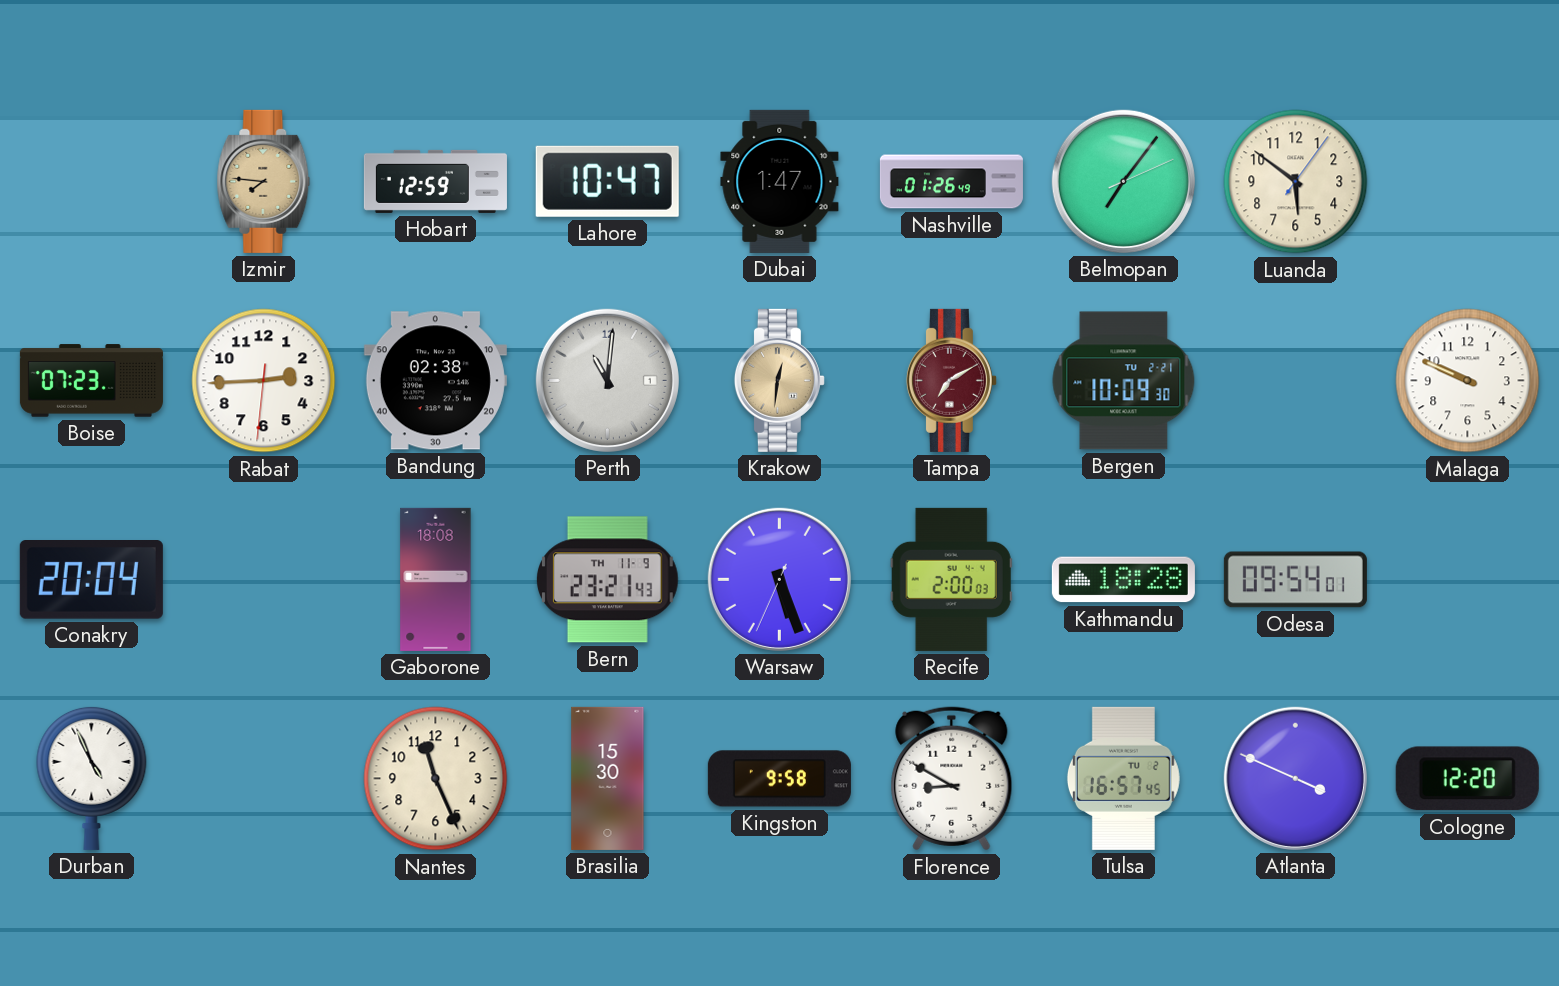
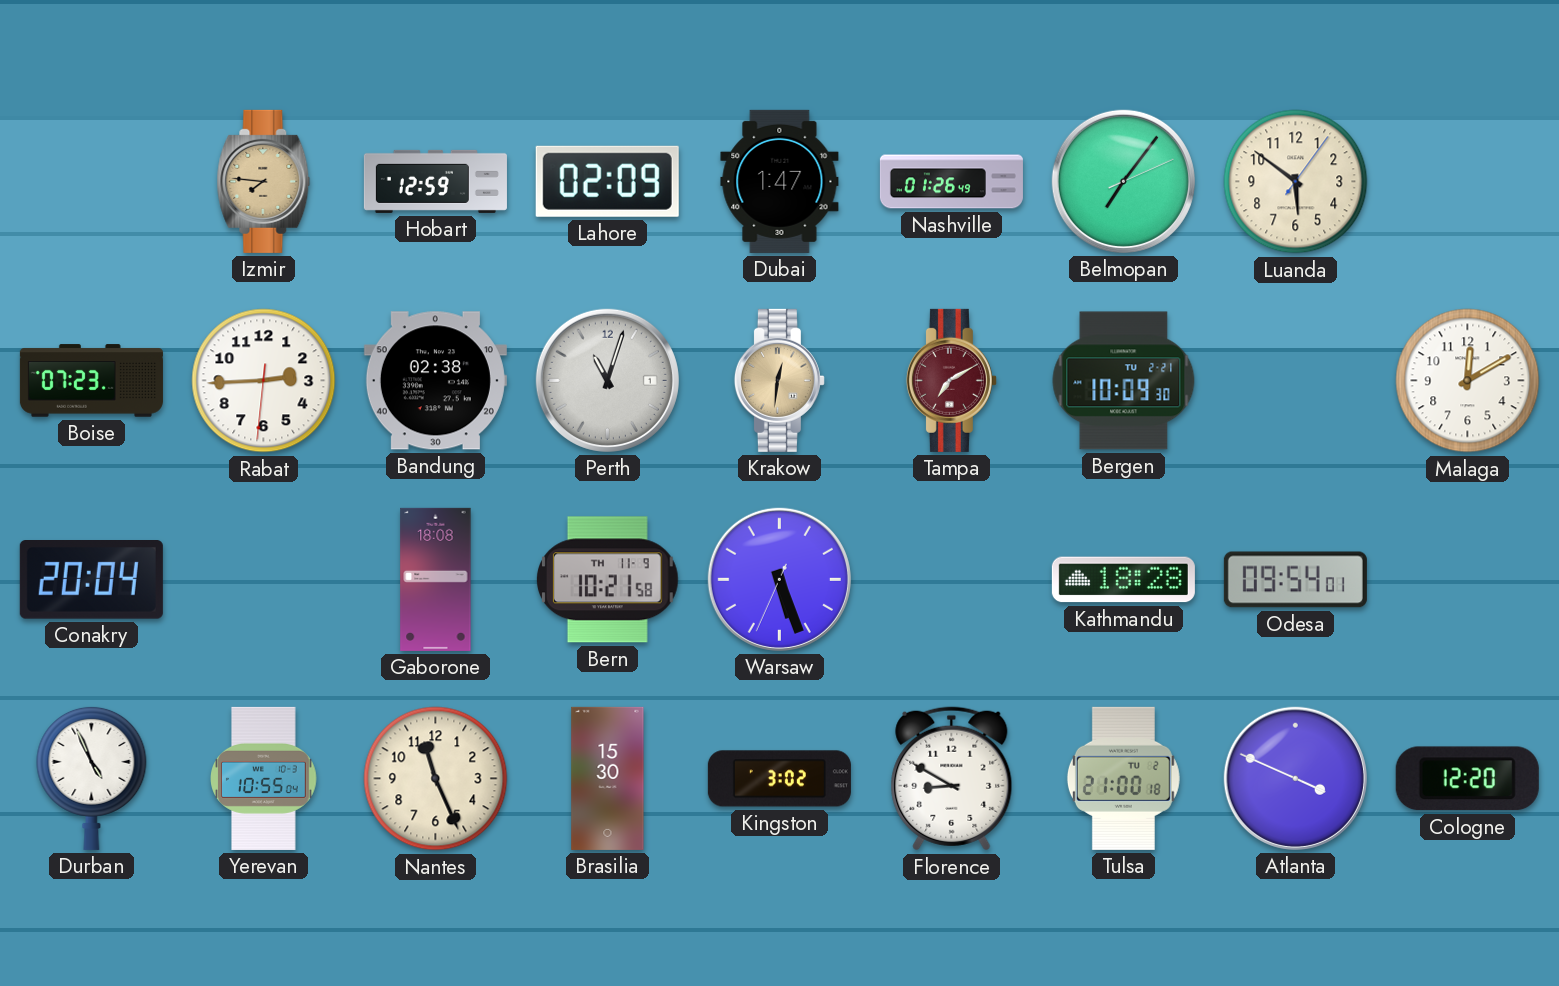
Lahore: 10:47 -> 02:09 (607, 181)
Perth: 11:01 -> 11:03 (607, 380)
Malaga: 9:49 -> 12:10 (1468, 381)
Bern: 23:21 -> 10:21 (607, 580)
Recife: 2:00 -> none (951, 579)
Yerevan: none -> 10:55 (264, 778)
Kingston: 9:58 -> 3:02 (779, 779)
Tulsa: 16:57 -> 21:00 (1123, 778)
